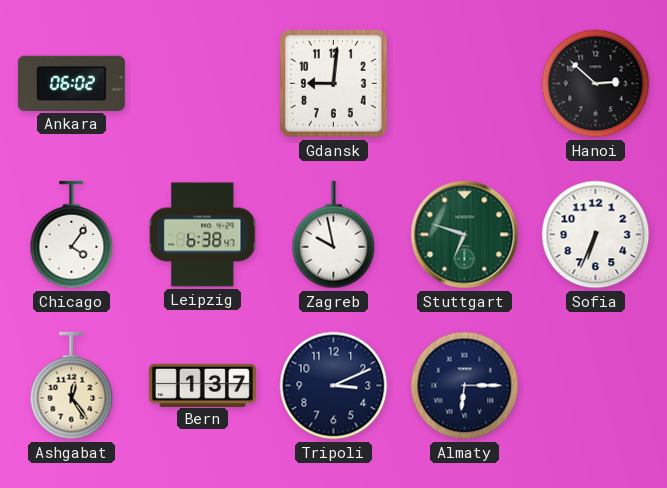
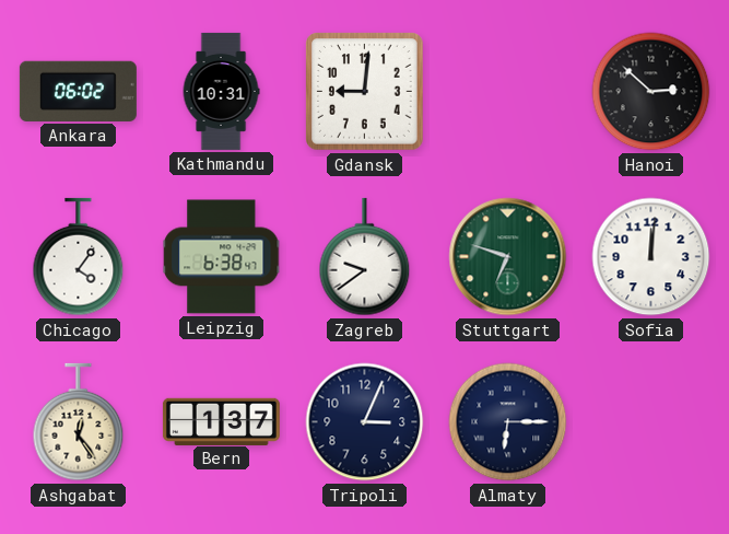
Kathmandu: none -> 10:31 (221, 91)
Zagreb: 9:58 -> 9:39 (365, 257)
Sofia: 6:34 -> 12:01 (651, 257)
Tripoli: 3:11 -> 3:04 (365, 422)
